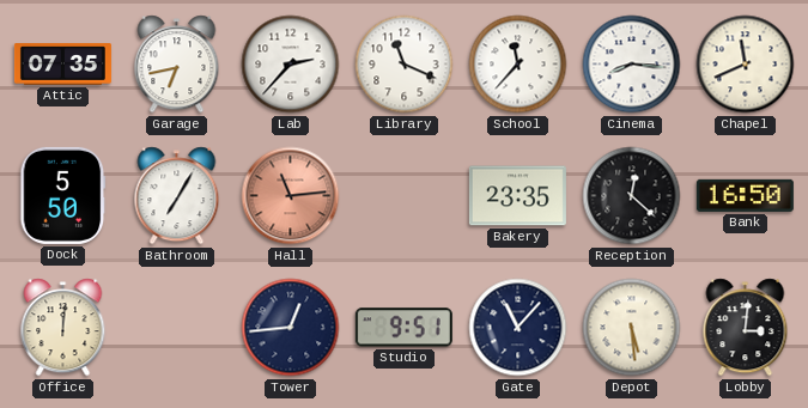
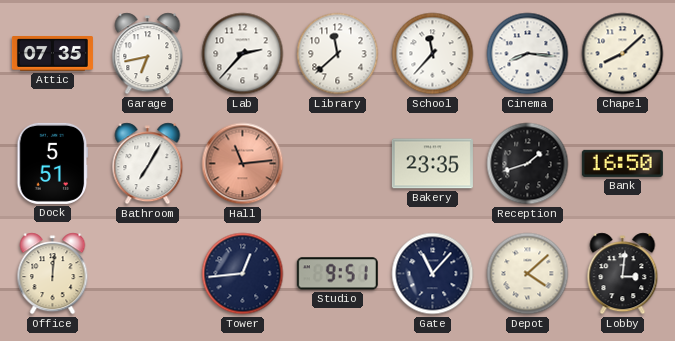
Library: 11:19 -> 11:38 (338, 54)
Chapel: 11:41 -> 8:08 (623, 54)
Dock: 5:50 -> 5:51 (53, 163)
Reception: 12:22 -> 1:42 (528, 164)
Depot: 5:29 -> 4:08 (528, 274)
